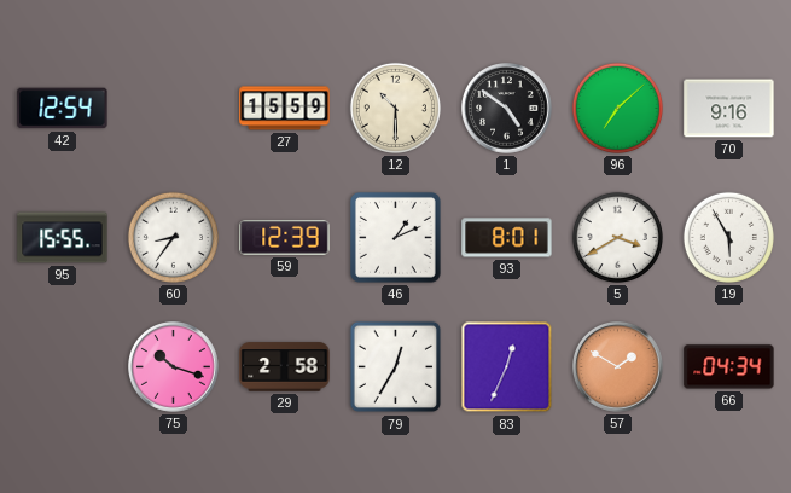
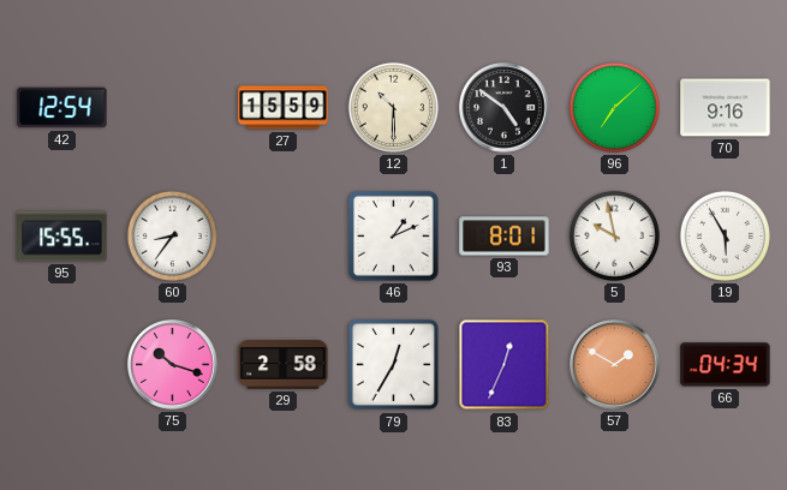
59: 12:39 -> none (285, 237)
5: 3:40 -> 9:58 (614, 235)
